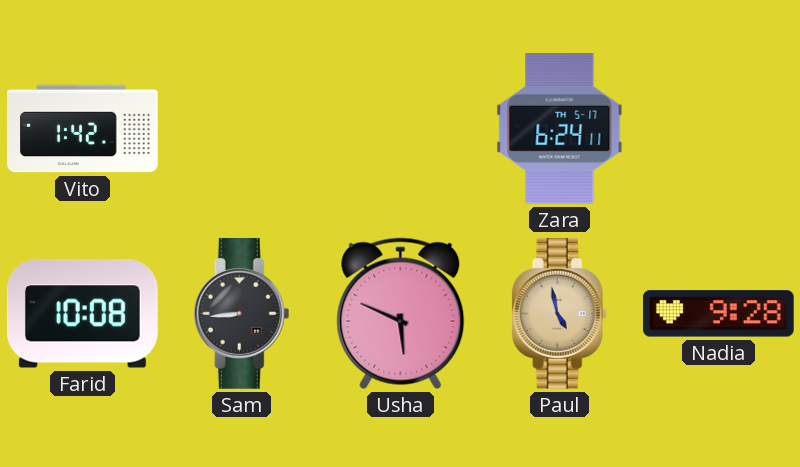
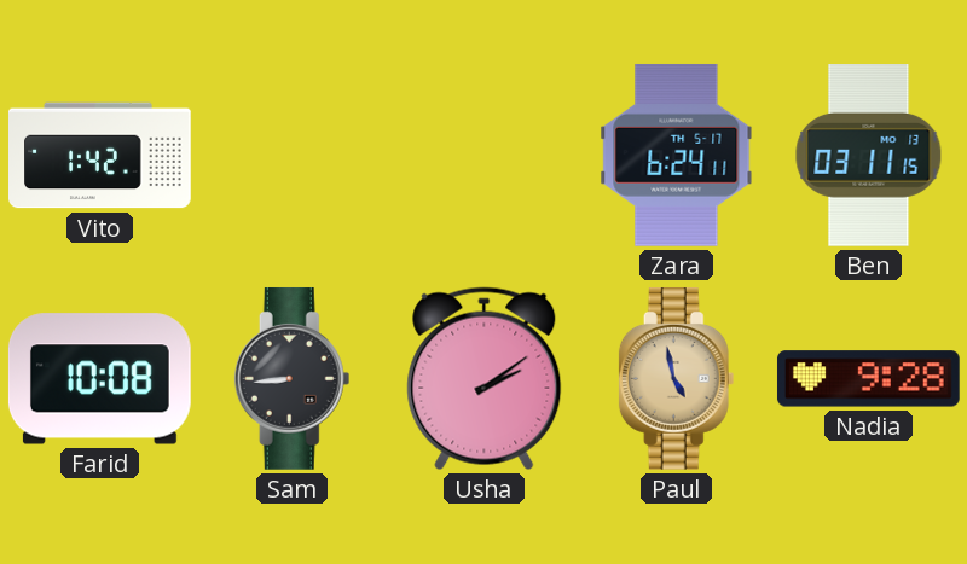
Ben: none -> 03:11 (869, 156)
Usha: 5:49 -> 2:09 (485, 379)
